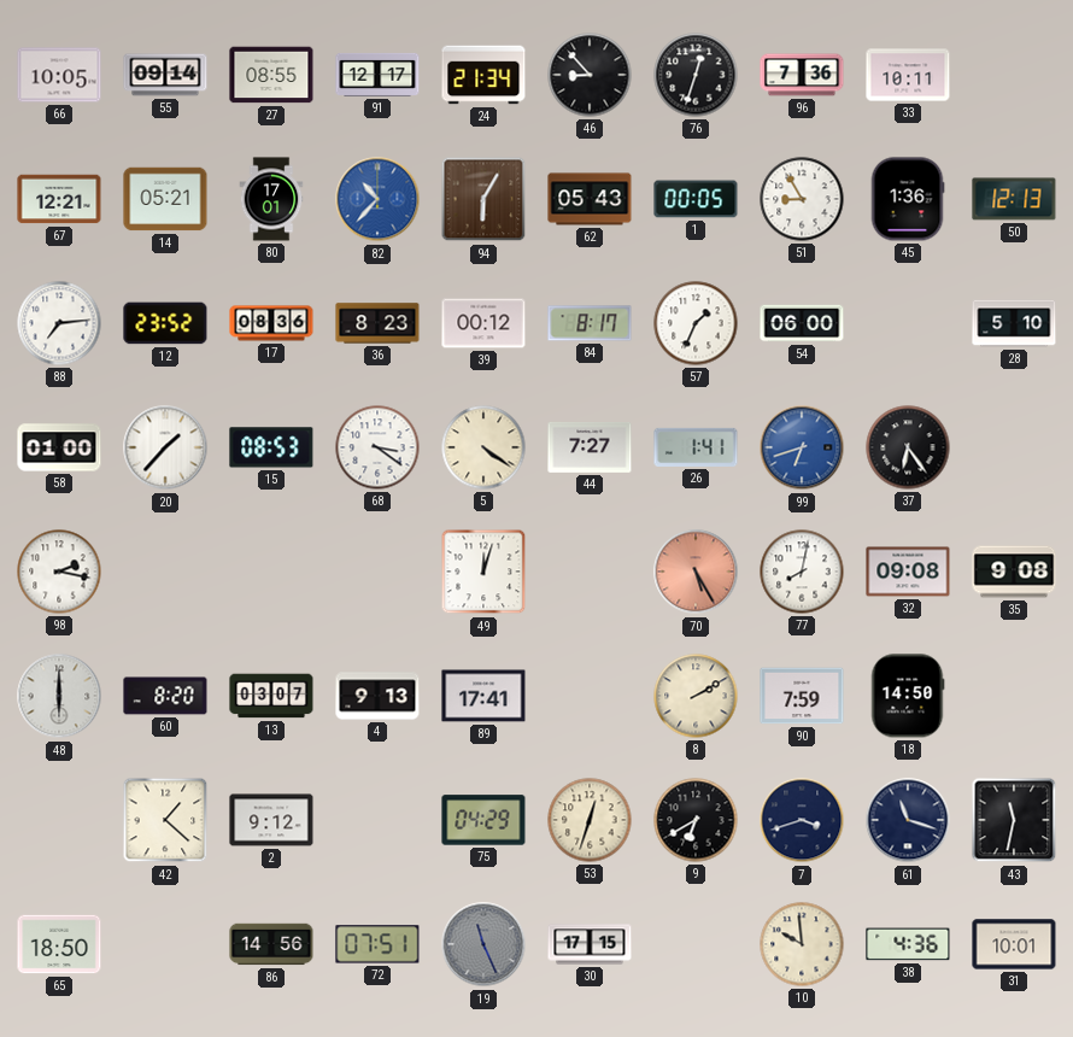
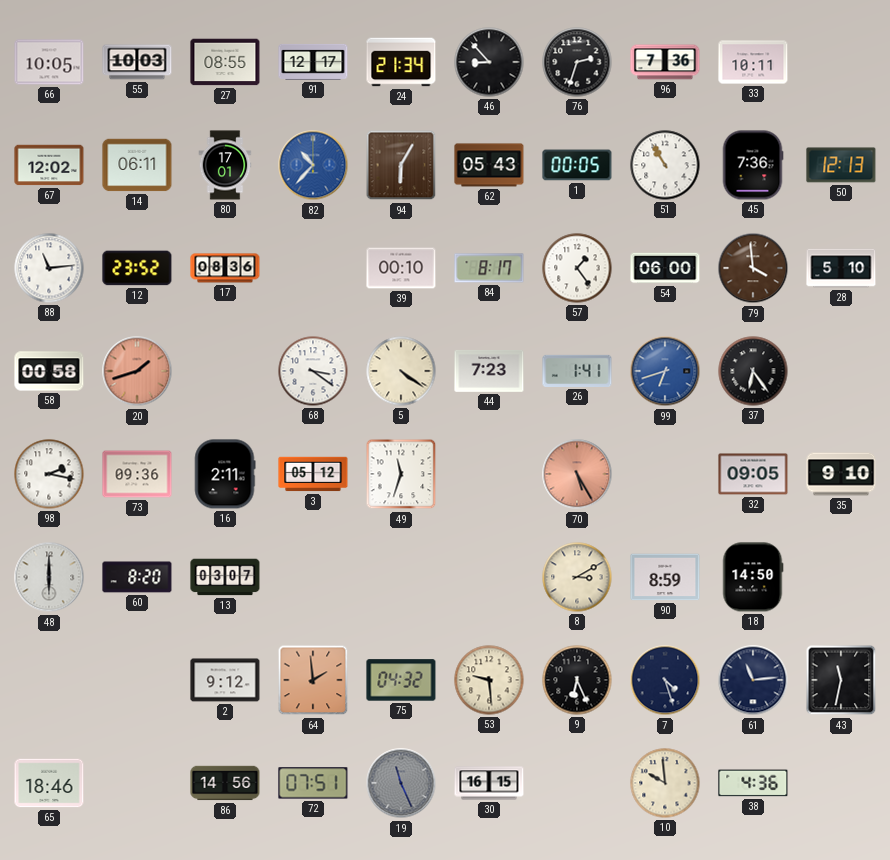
55: 09:14 -> 10:03 (137, 62)
76: 12:33 -> 2:33 (577, 62)
67: 12:21 -> 12:02 (49, 165)
14: 05:21 -> 06:11 (137, 165)
51: 8:55 -> 10:55 (665, 165)
45: 1:36 -> 7:36 (753, 165)
88: 7:14 -> 11:14 (49, 268)
36: 8:23 -> none (377, 323)
39: 00:12 -> 00:10 (401, 268)
57: 1:34 -> 1:24 (577, 268)
79: none -> 3:59 (753, 268)
58: 01:00 -> 00:58 (49, 371)
20: 1:37 -> 1:42 (137, 371)
20 dial: white -> salmon (137, 371)
15: 08:53 -> none (271, 447)
44: 7:27 -> 7:23 (489, 371)
73: none -> 09:36 (137, 474)
16: none -> 2:11 (225, 474)
3: none -> 05:12 (313, 474)
49: 12:03 -> 11:33 (401, 474)
77: 8:02 -> none (802, 572)
32: 09:08 -> 09:05 (753, 474)
35: 9:08 -> 9:10 (841, 474)
4: 9:13 -> none (377, 696)
89: 17:41 -> none (483, 696)
8: 2:10 -> 3:10 (577, 577)
90: 7:59 -> 8:59 (665, 577)
42: 1:22 -> none (165, 820)
64: none -> 1:59 (313, 680)
75: 04:29 -> 04:32 (401, 680)
53: 12:33 -> 9:29 (489, 680)
9: 6:40 -> 6:26 (577, 680)
7: 3:42 -> 4:27 (665, 680)
61: 11:18 -> 11:14 (753, 680)
65: 18:50 -> 18:46 (49, 783)
30: 17:15 -> 16:15 (489, 783)
31: 10:01 -> none (1014, 944)
